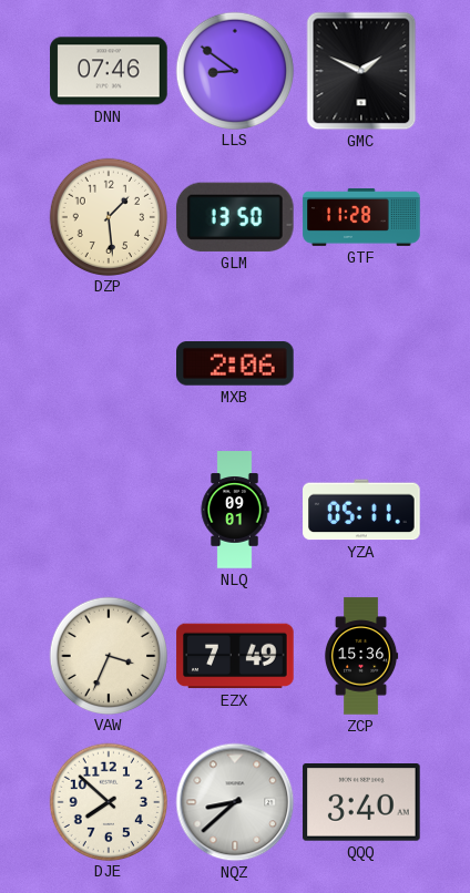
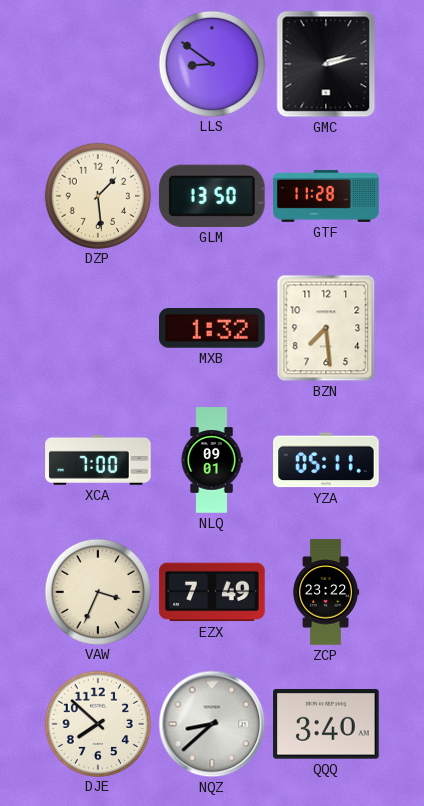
DNN: 07:46 -> none (109, 71)
GMC: 1:49 -> 2:13 (326, 64)
MXB: 2:06 -> 1:32 (212, 329)
BZN: none -> 7:29 (326, 328)
XCA: none -> 7:00 (98, 460)
ZCP: 15:36 -> 23:22 (326, 592)
